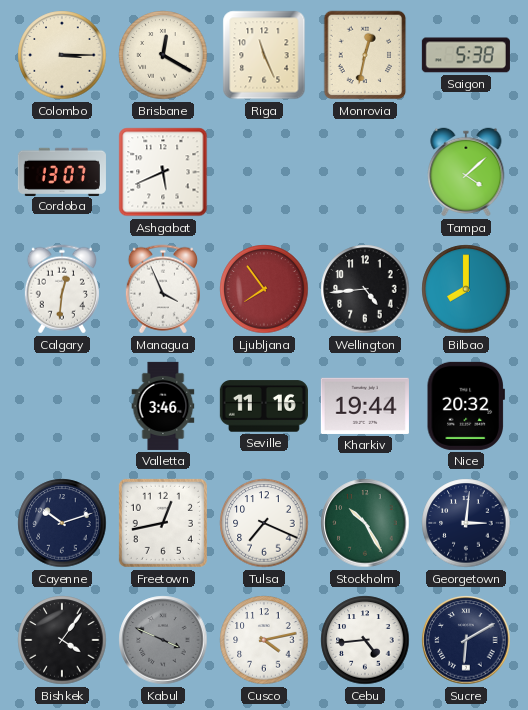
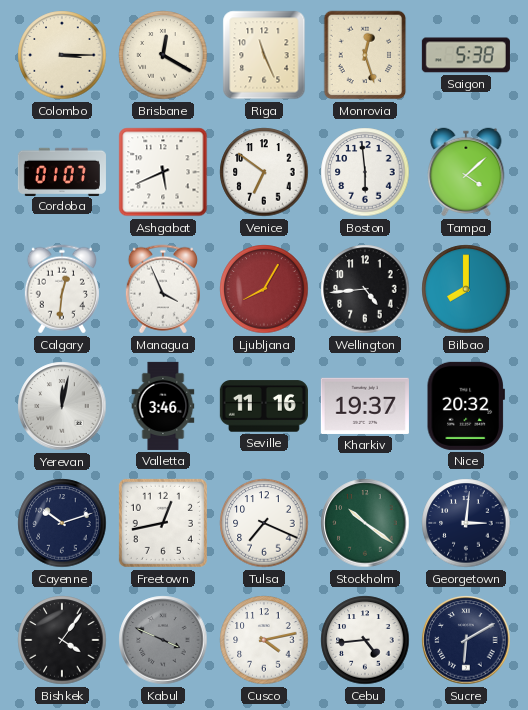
Monrovia: 12:32 -> 12:27 (365, 55)
Cordoba: 13:07 -> 01:07 (62, 171)
Venice: none -> 6:51 (264, 172)
Boston: none -> 5:59 (365, 172)
Ljubljana: 7:54 -> 8:05 (264, 289)
Yerevan: none -> 12:02 (62, 406)
Kharkiv: 19:44 -> 19:37 (365, 406)
Stockholm: 10:25 -> 10:21 (365, 523)
